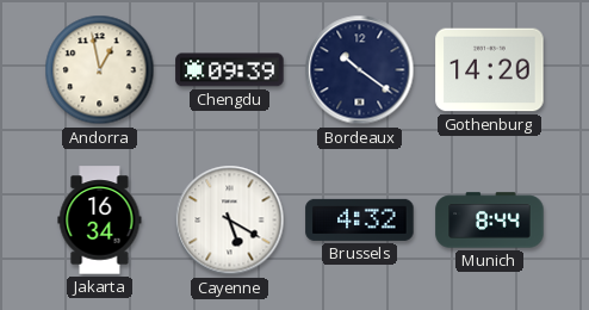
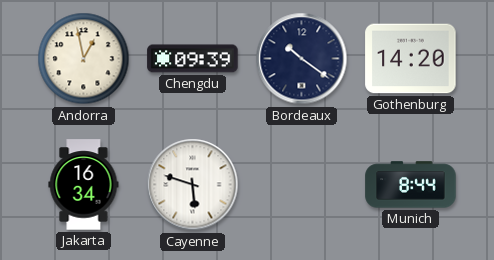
Cayenne: 5:20 -> 5:48 (193, 185)
Brussels: 4:32 -> none (360, 219)
